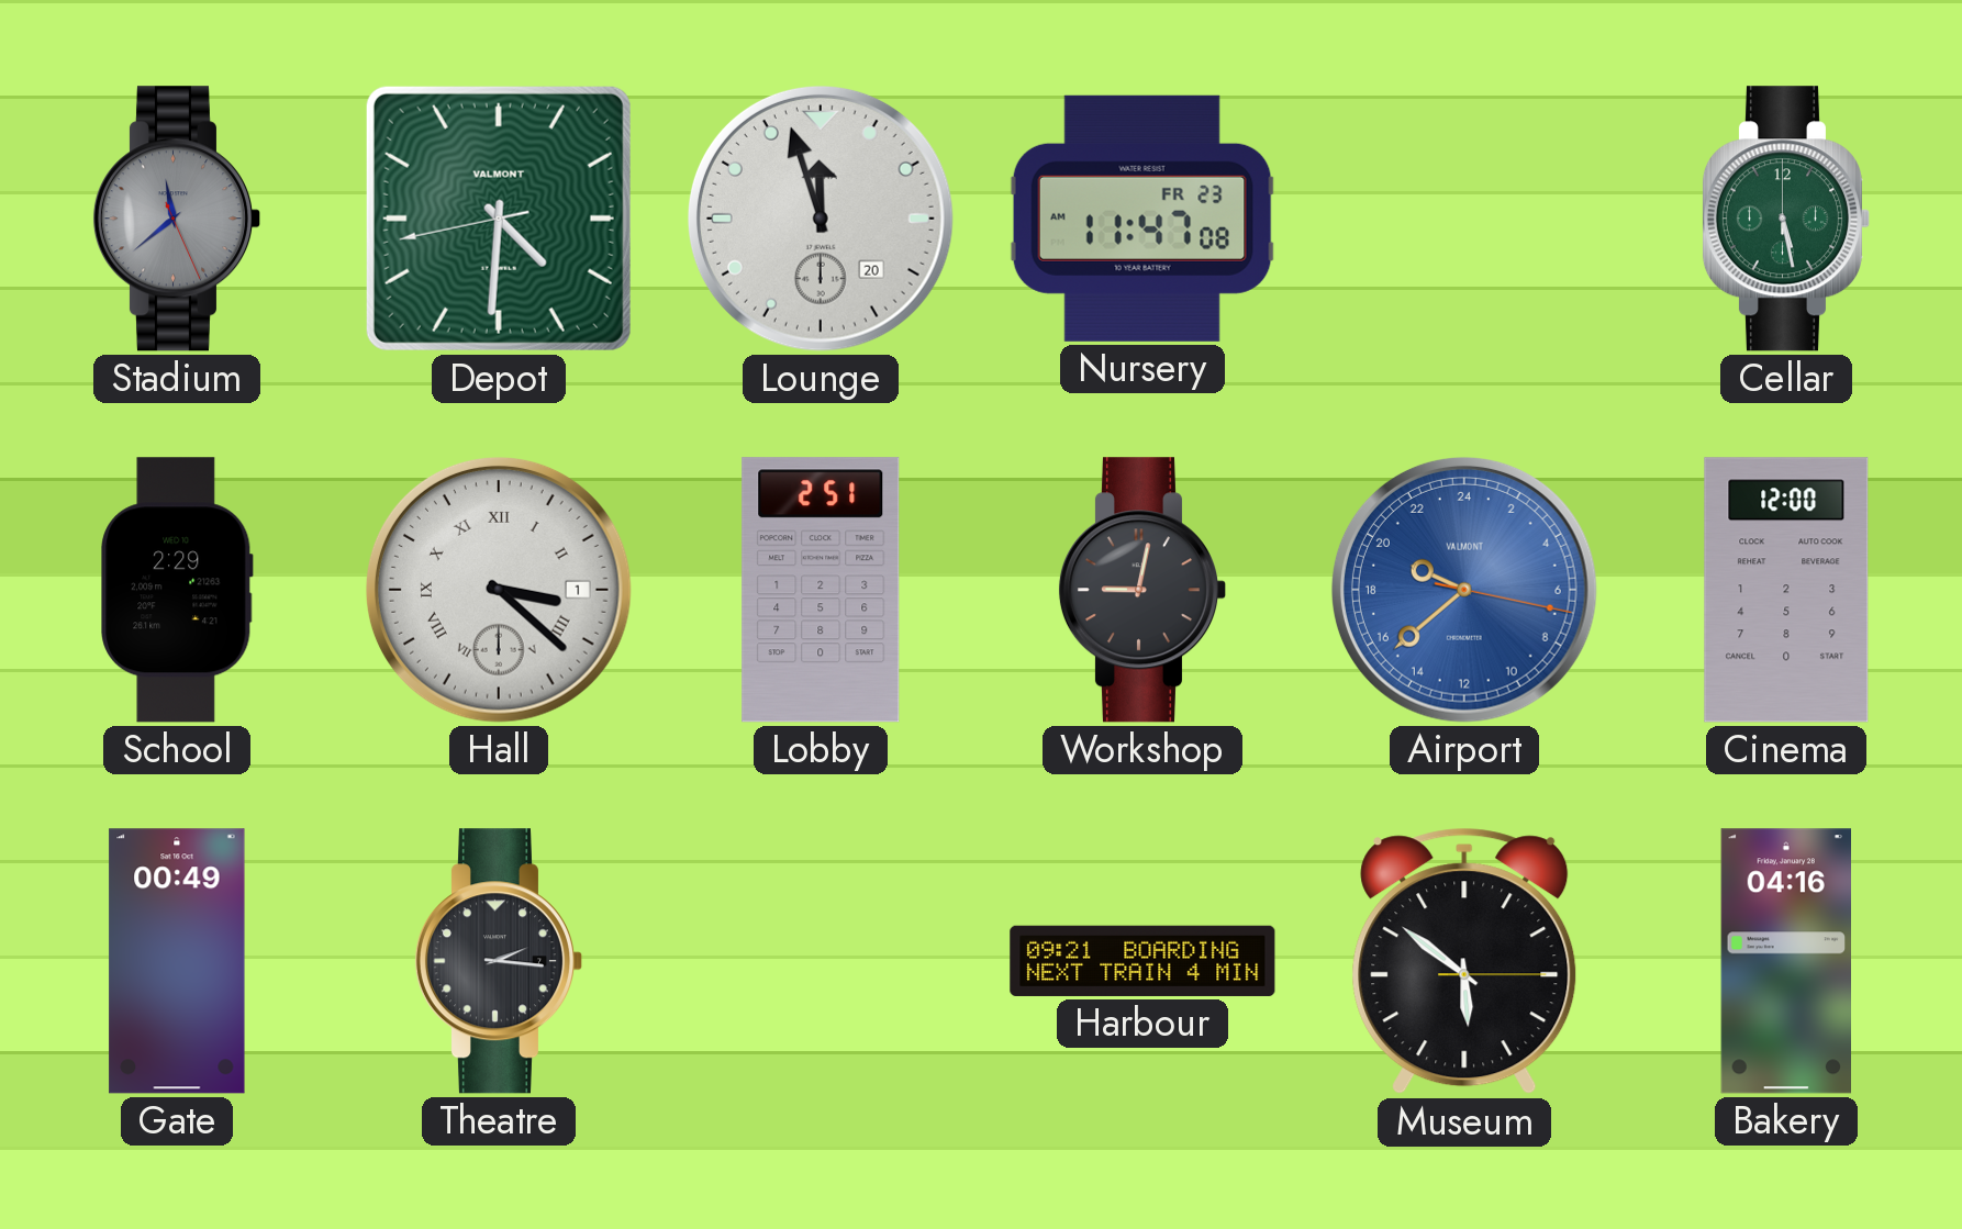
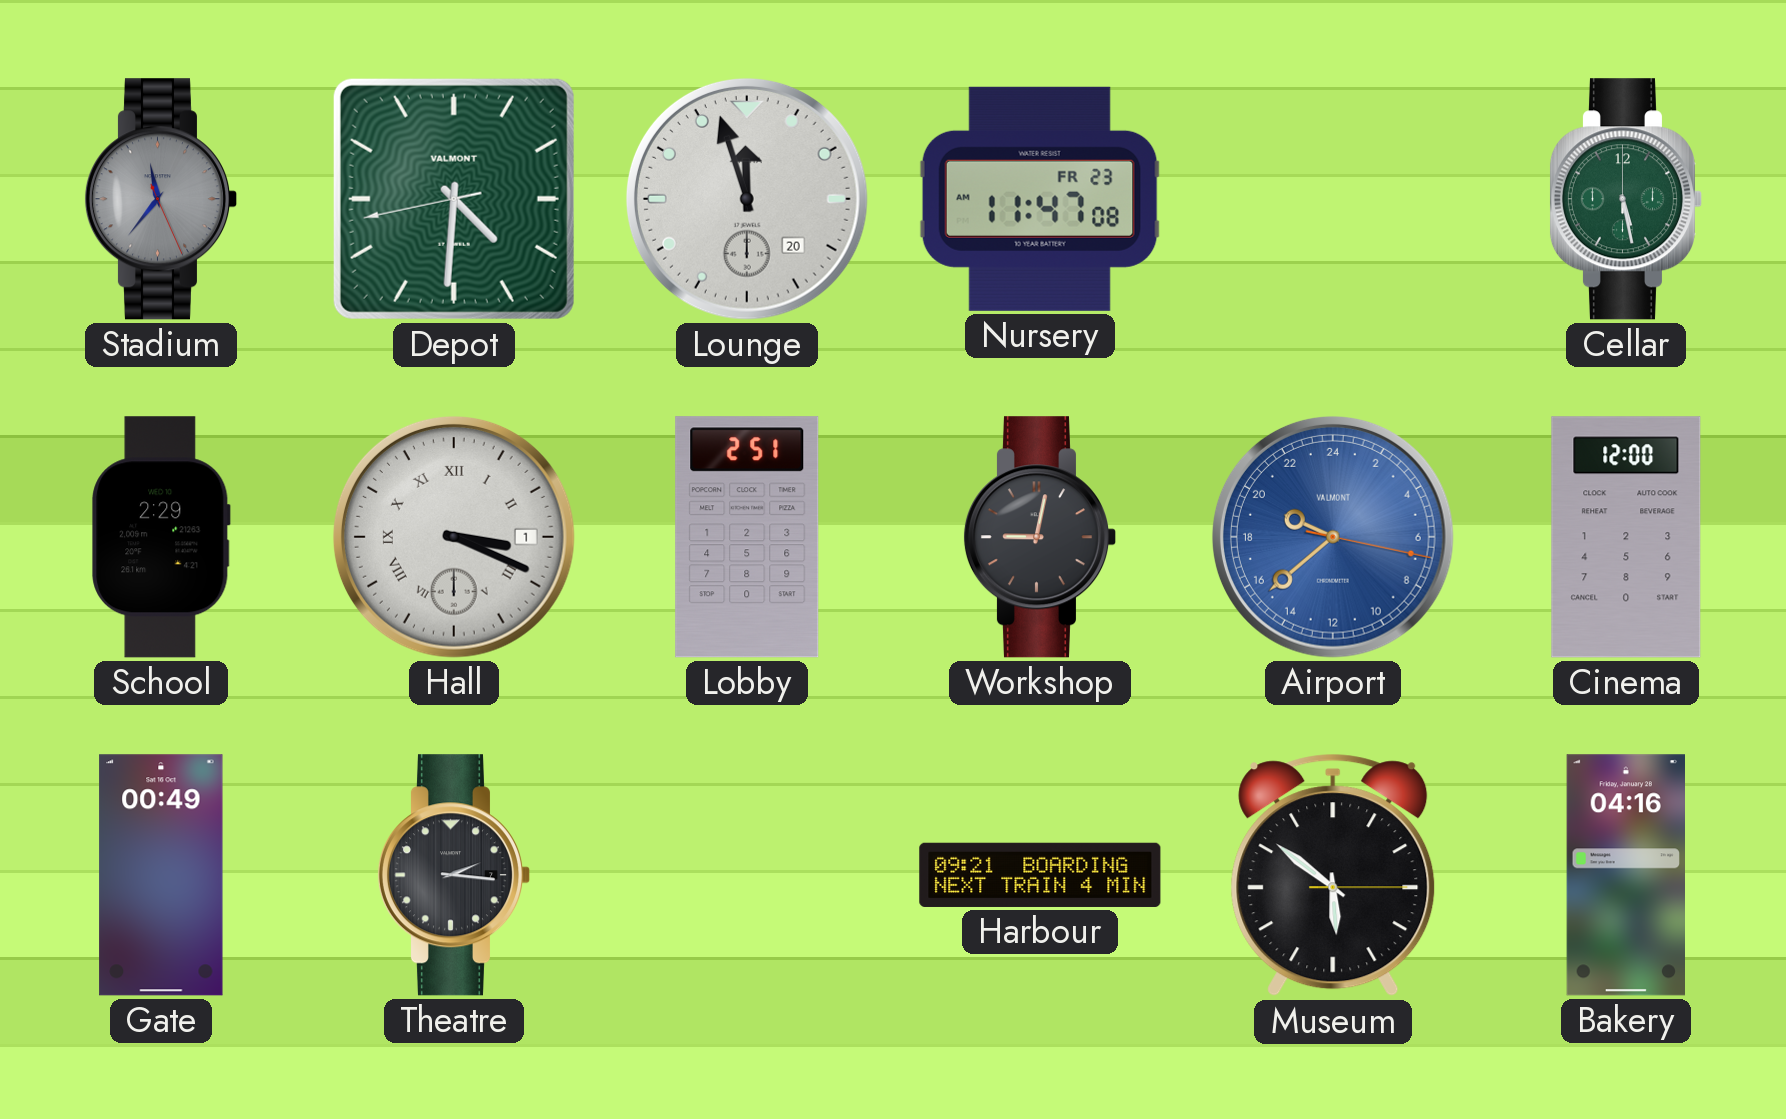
Stadium: 11:38 -> 11:36 (160, 199)
Hall: 3:22 -> 3:19 (454, 537)
